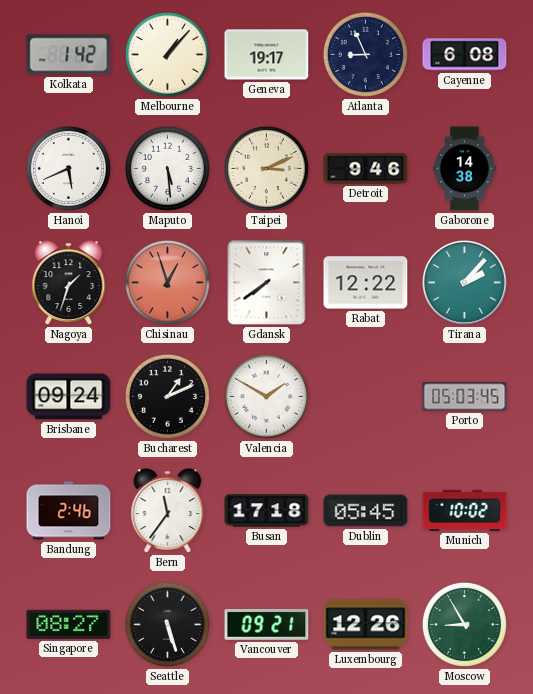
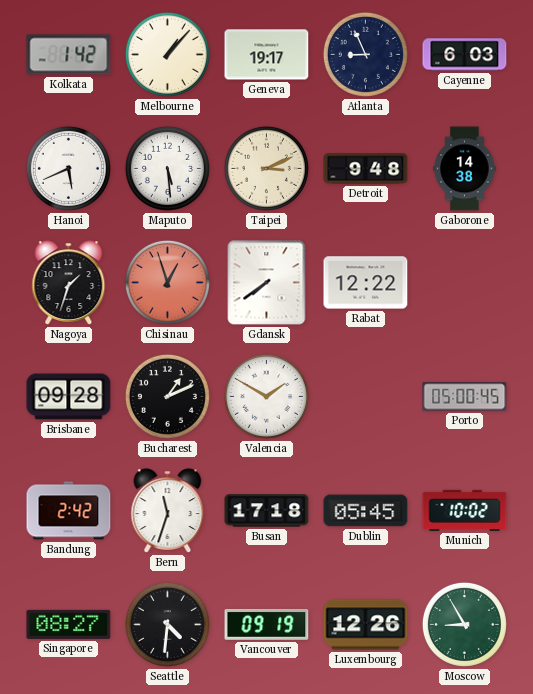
Cayenne: 6:08 -> 6:03 (465, 55)
Detroit: 9:46 -> 9:48 (366, 169)
Tirana: 2:07 -> none (464, 282)
Brisbane: 09:24 -> 09:28 (69, 397)
Porto: 05:03 -> 05:00 (465, 397)
Bandung: 2:46 -> 2:42 (69, 511)
Bern: 11:36 -> 11:33 (168, 511)
Seattle: 5:27 -> 4:31 (167, 624)
Vancouver: 09:21 -> 09:19 (267, 625)
